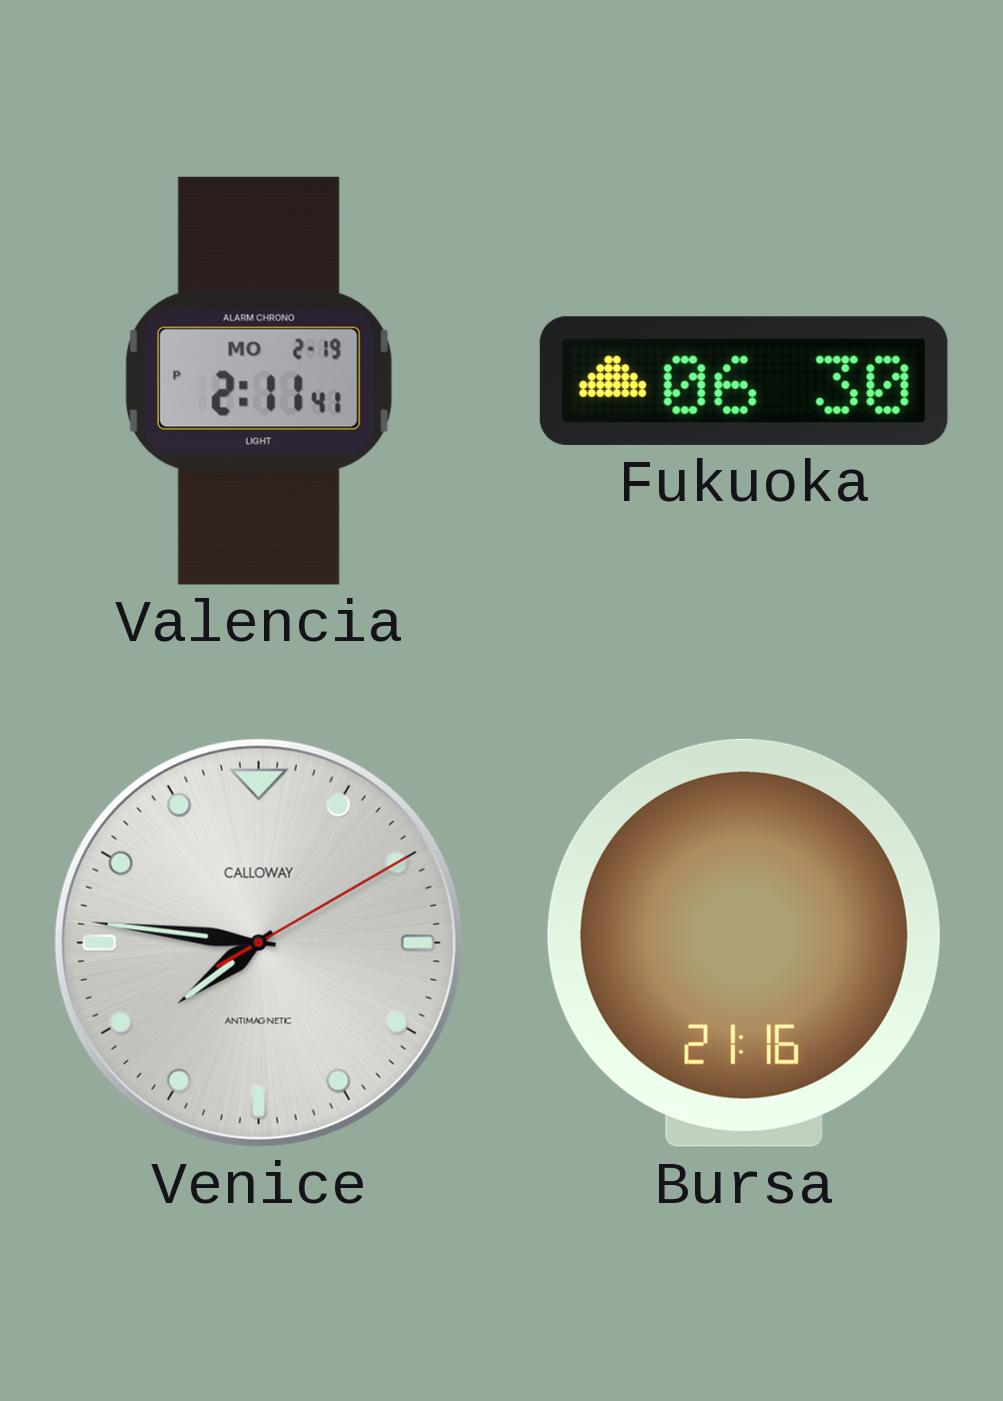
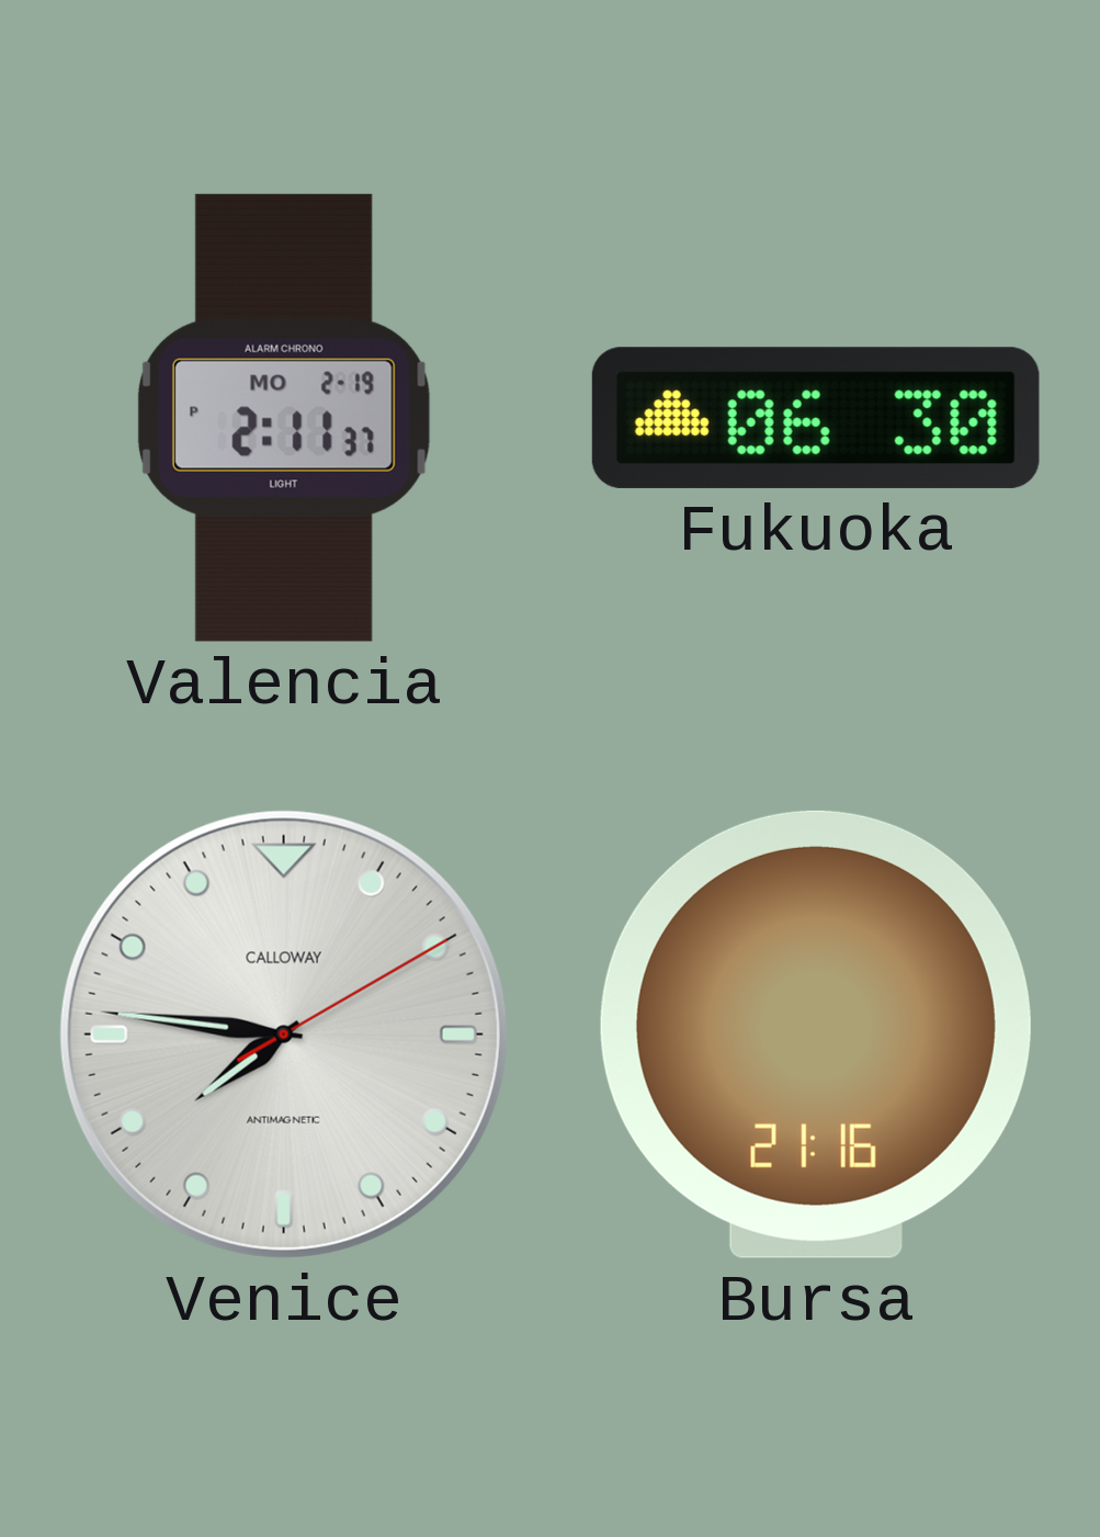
Valencia: 2:11:41 PM -> 2:11:37 PM (284, 418)
